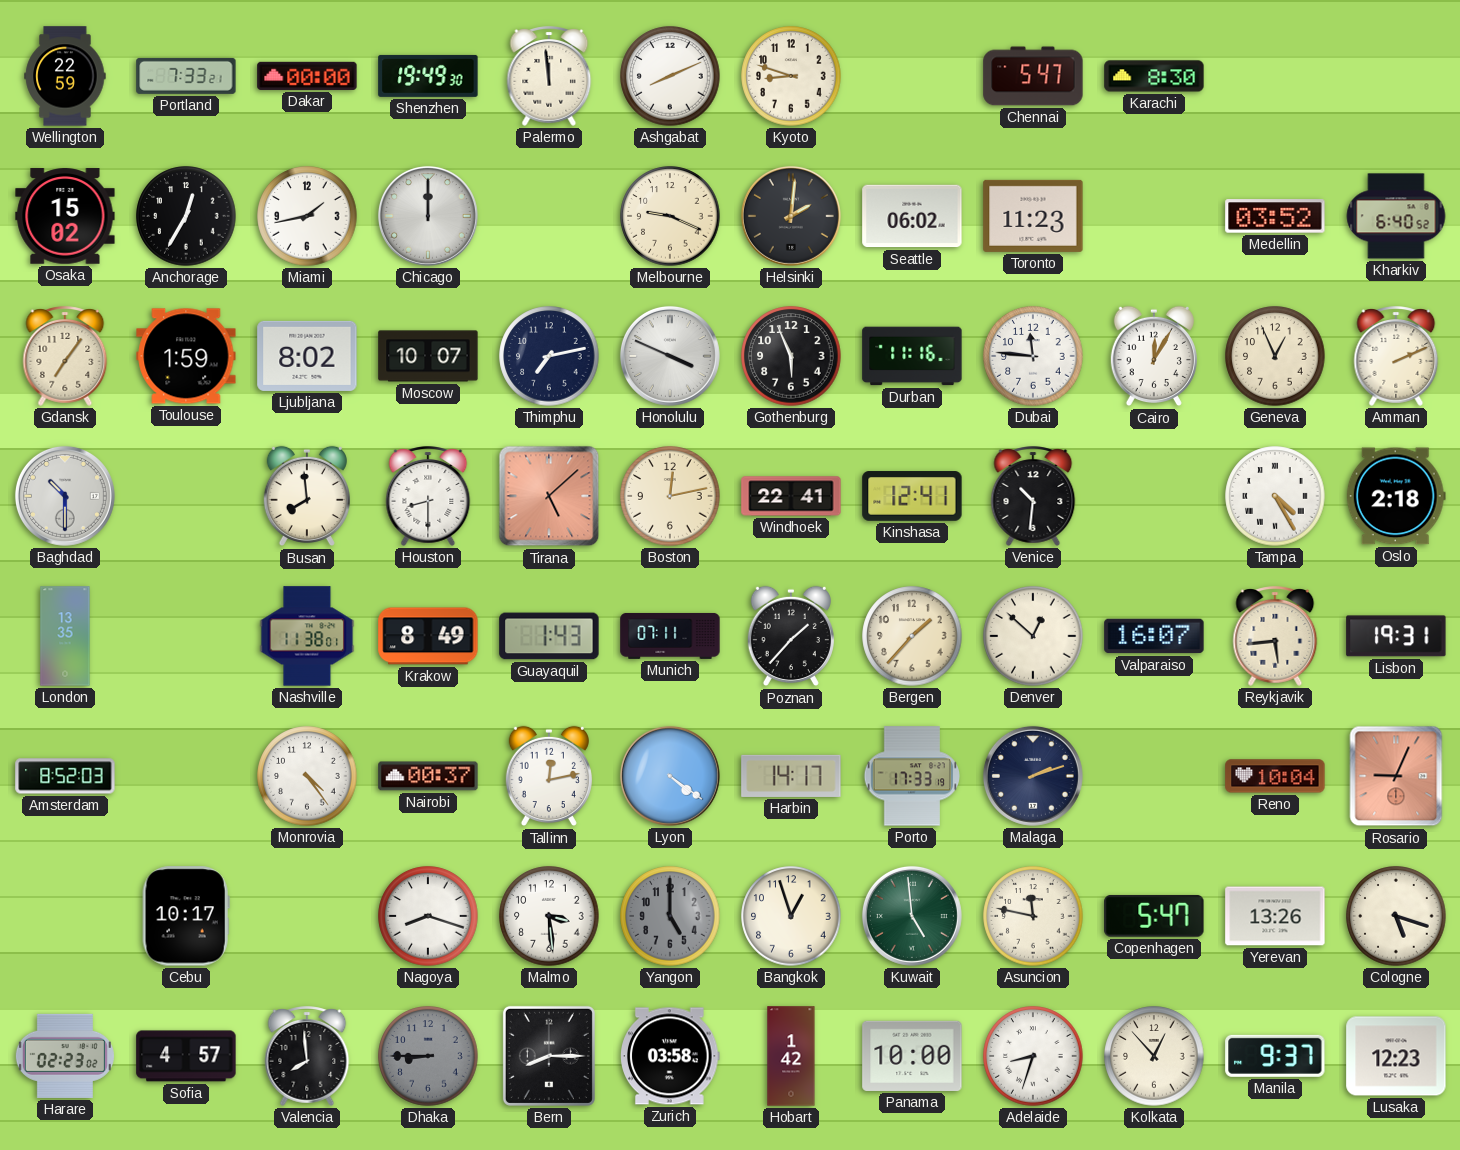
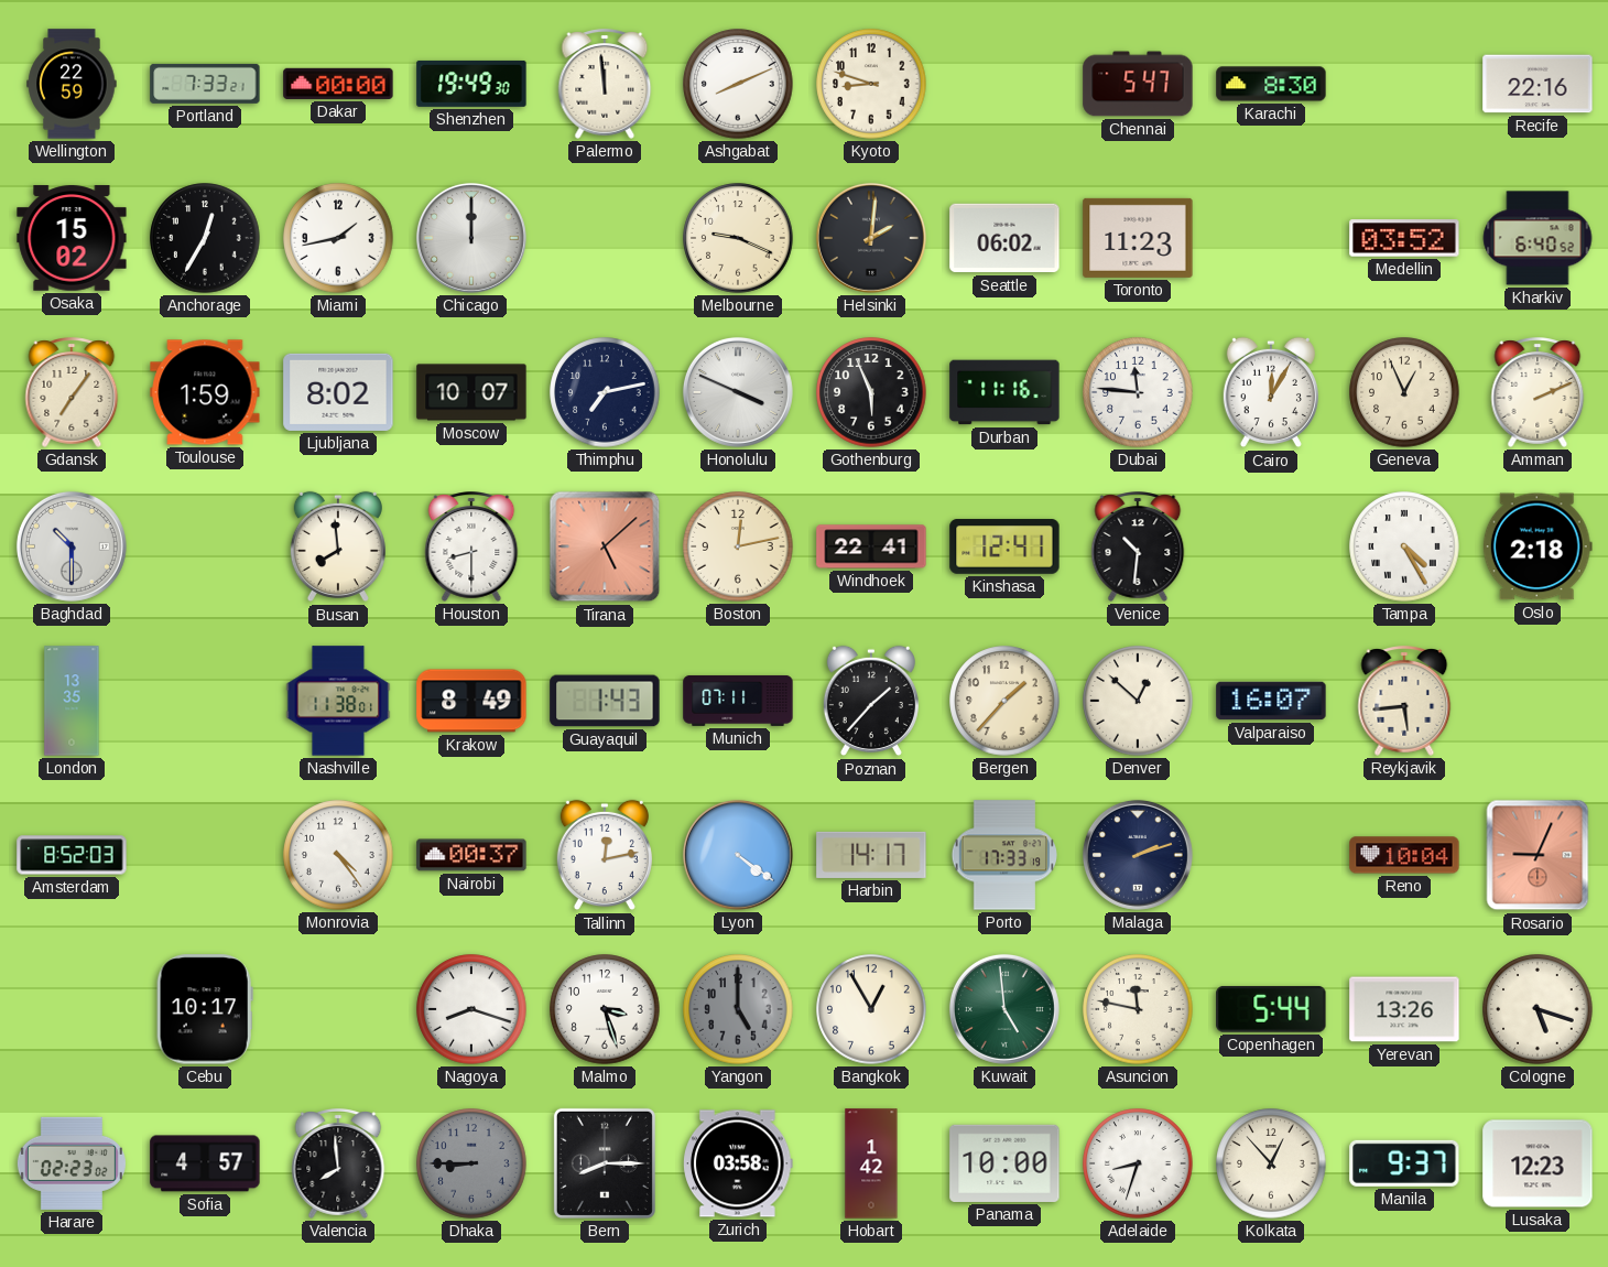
Recife: none -> 22:16 (1538, 84)
Lisbon: 19:31 -> none (1396, 636)
Malmo: 3:29 -> 3:27 (605, 1009)
Bangkok: 12:57 -> 12:55 (871, 1009)
Copenhagen: 5:47 -> 5:44 (1271, 1009)
